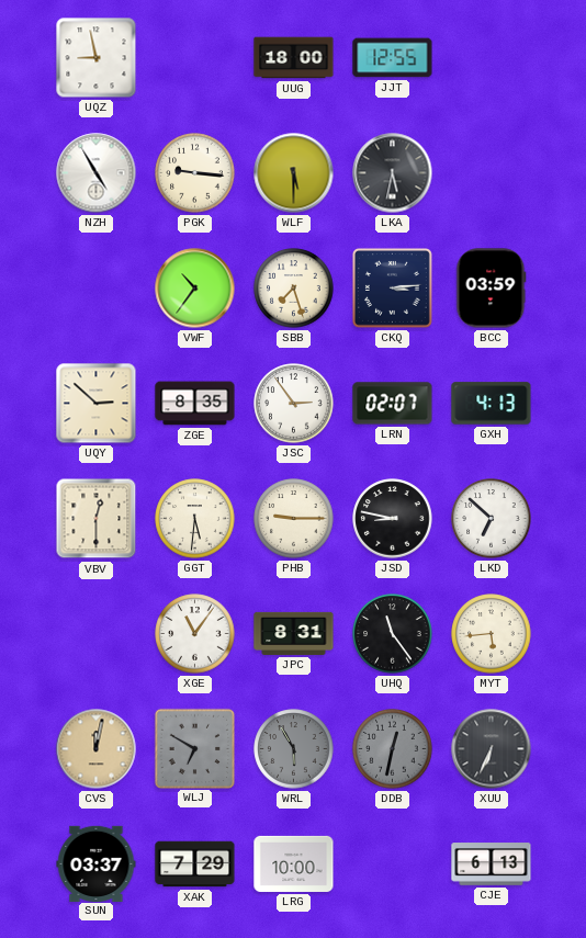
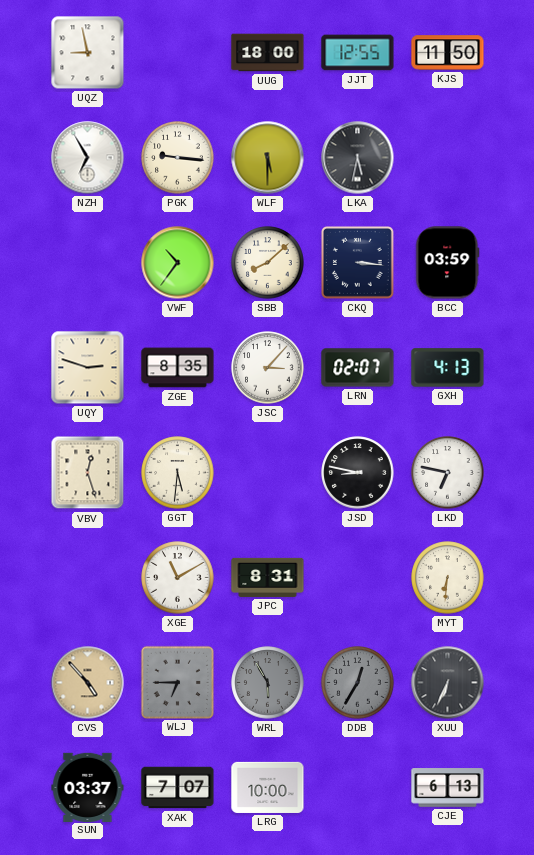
KJS: none -> 11:50 (448, 53)
NZH: 4:55 -> 6:55 (88, 158)
SBB: 7:27 -> 8:08 (268, 263)
CKQ: 3:14 -> 3:16 (357, 262)
UQY: 2:52 -> 2:48 (88, 368)
JSC: 2:54 -> 3:07 (268, 368)
VBV: 12:30 -> 12:27 (88, 473)
PHB: 9:15 -> none (294, 519)
LKD: 6:52 -> 6:47 (448, 473)
XGE: 11:06 -> 11:10 (178, 578)
UHQ: 11:24 -> none (393, 634)
MYT: 5:44 -> 6:31 (448, 578)
CVS: 12:02 -> 4:53 (88, 683)
WLJ: 6:50 -> 6:45 (177, 682)
DDB: 12:32 -> 12:35 (358, 683)
XAK: 7:29 -> 7:07 (178, 788)
